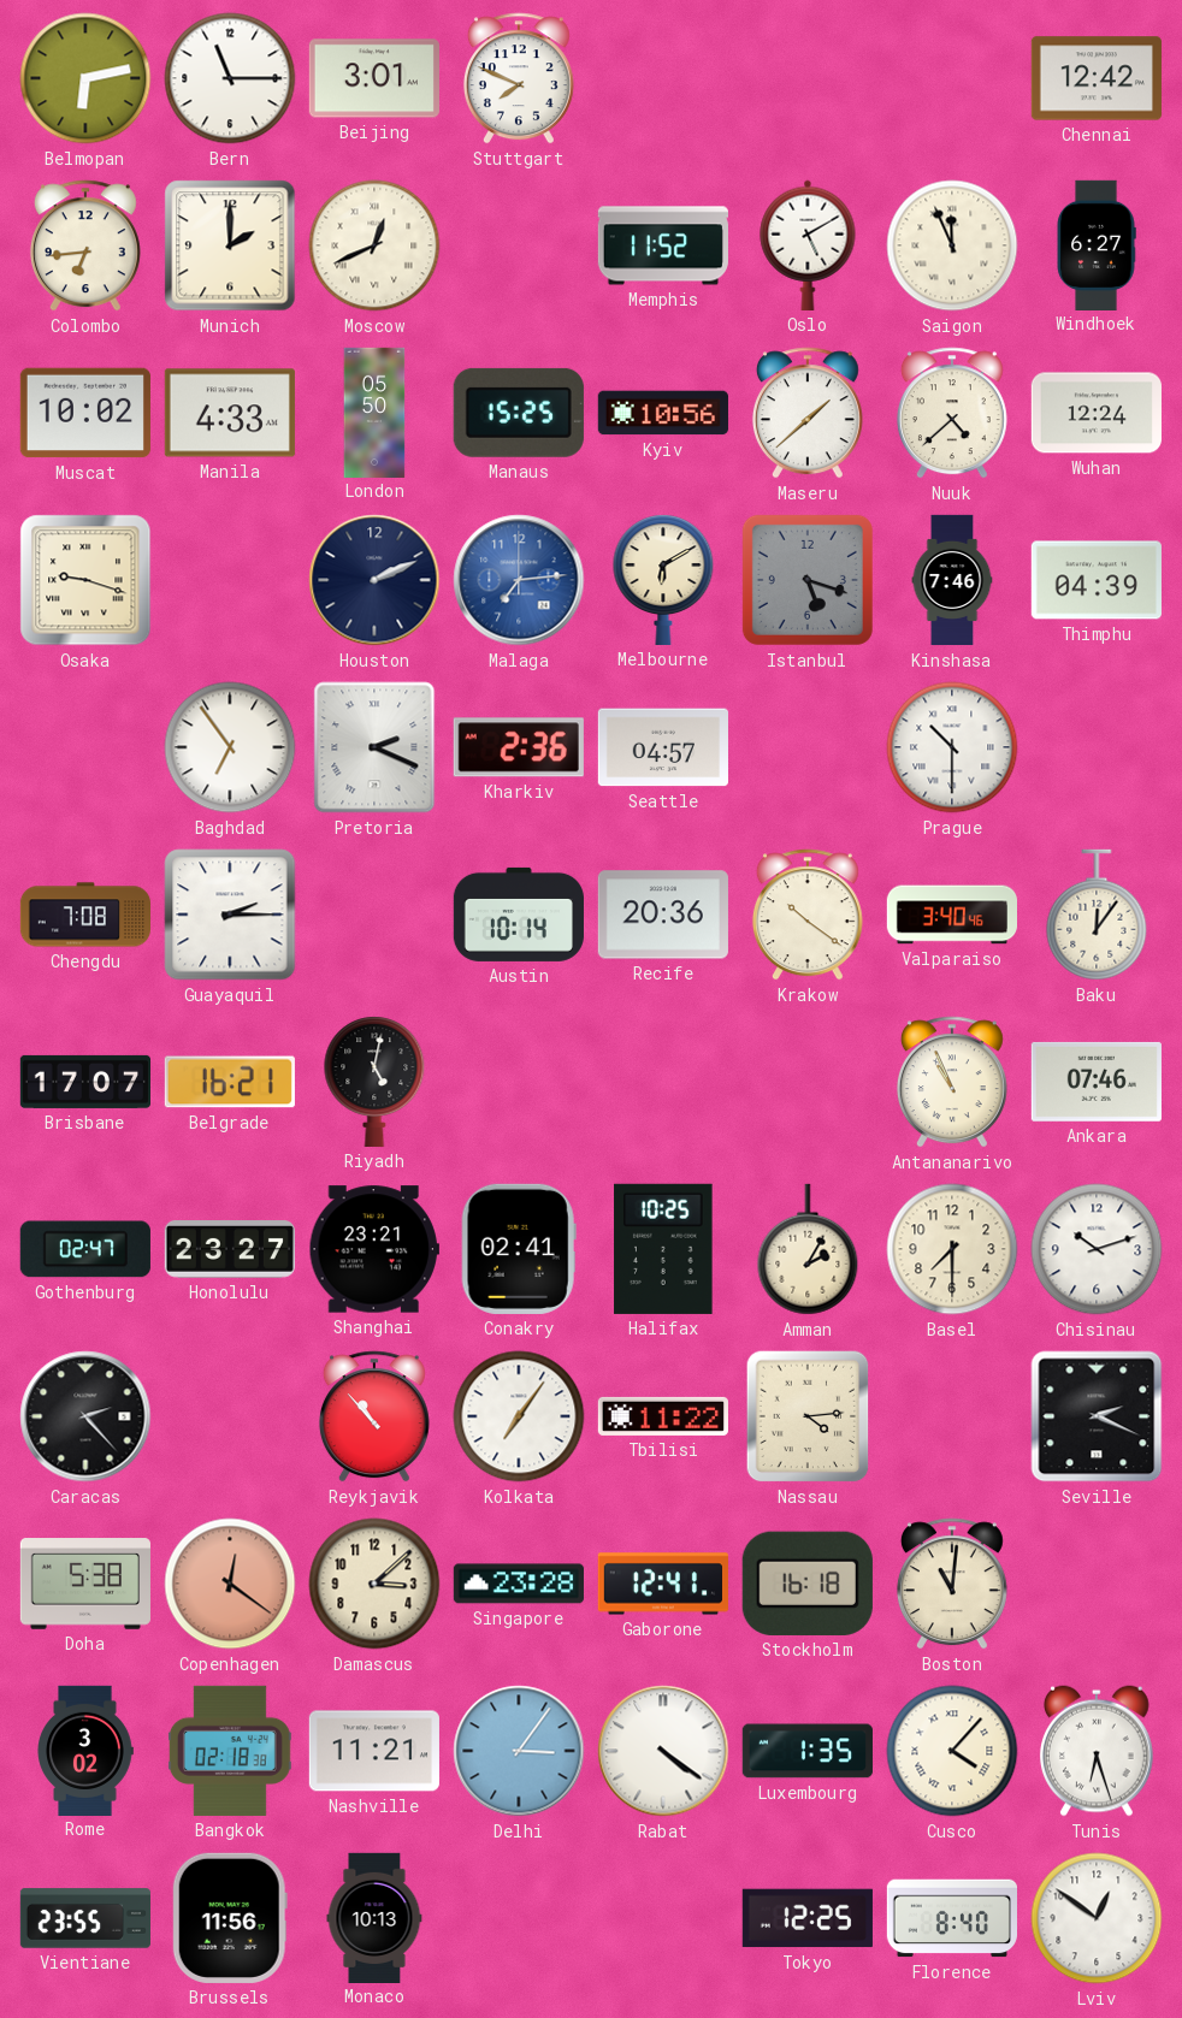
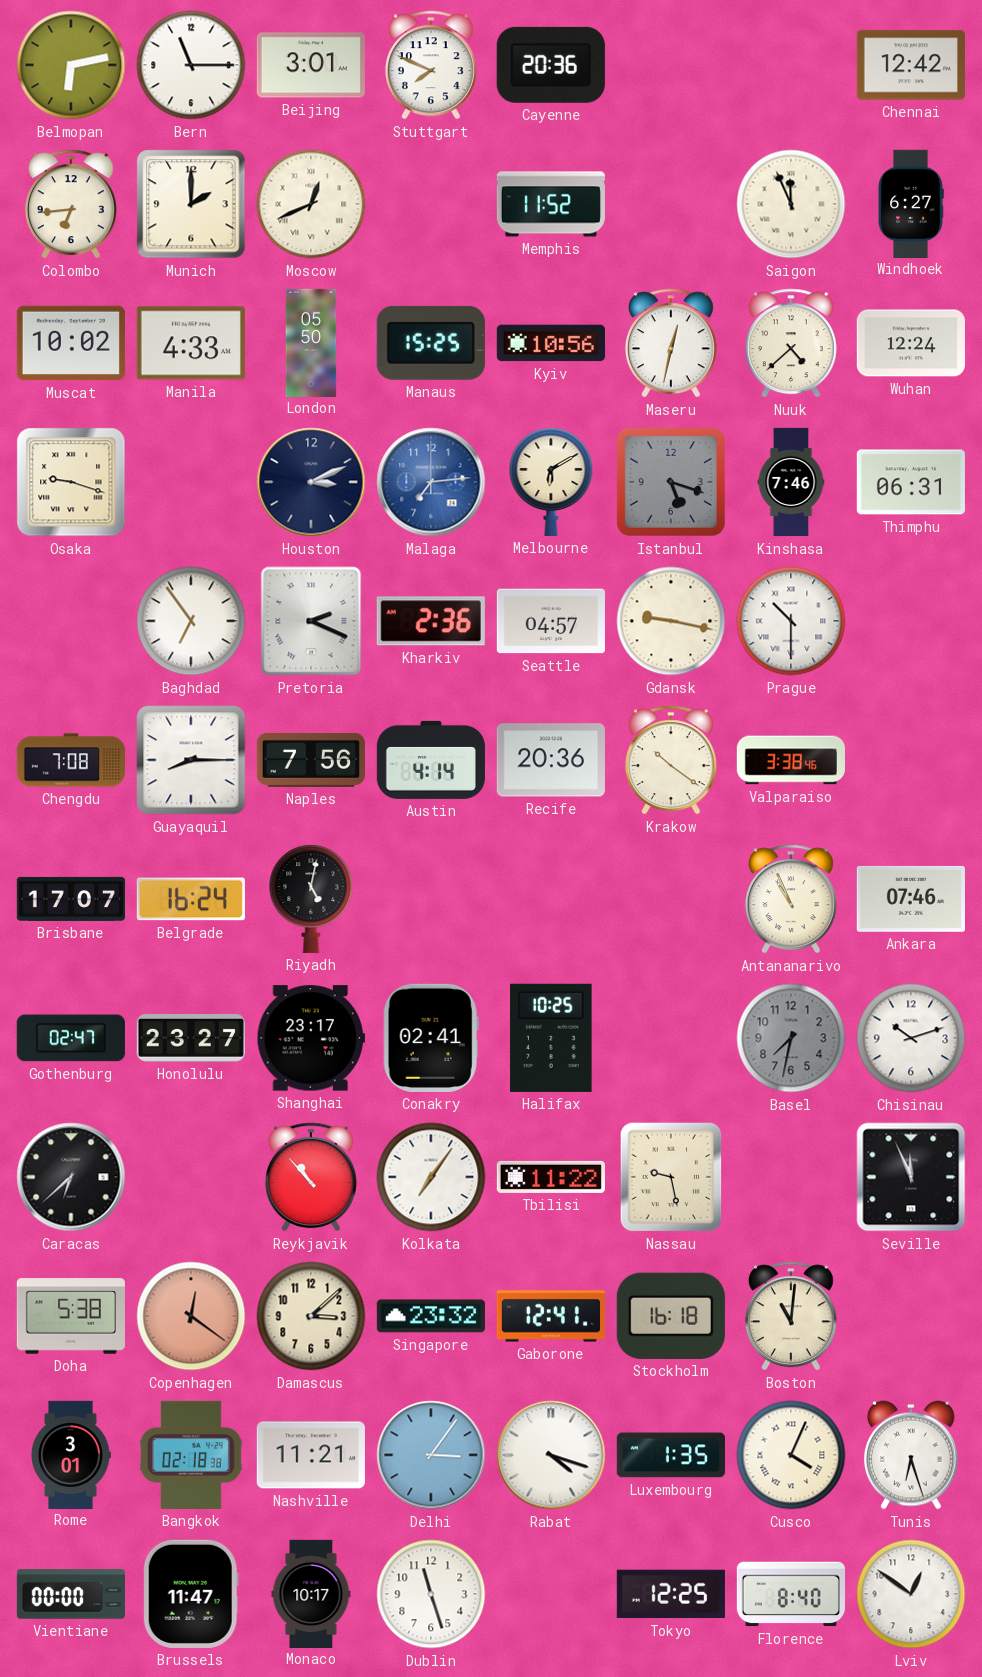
Cayenne: none -> 20:36 (551, 65)
Oslo: 5:10 -> none (808, 245)
Maseru: 1:38 -> 12:32 (671, 343)
Houston: 2:11 -> 3:11 (311, 482)
Thimphu: 04:39 -> 06:31 (911, 482)
Gdansk: none -> 9:17 (671, 621)
Guayaquil: 2:15 -> 8:15 (191, 760)
Naples: none -> 7:56 (311, 760)
Austin: 10:14 -> 4:14 (431, 760)
Valparaiso: 3:40 -> 3:38 (790, 760)
Baku: 12:06 -> none (1097, 915)
Belgrade: 16:21 -> 16:24 (191, 899)
Shanghai: 23:21 -> 23:17 (311, 1038)
Amman: 2:05 -> none (808, 1249)
Basel: 7:30 -> 7:32 (791, 1038)
Basel dial: cream -> grey (791, 1038)
Caracas: 2:23 -> 6:38 (71, 1177)
Nassau: 4:14 -> 9:28 (671, 1177)
Seville: 2:19 -> 11:56 (911, 1177)
Singapore: 23:28 -> 23:32 (431, 1316)
Rome: 3:02 -> 3:01 (71, 1454)
Rabat: 4:21 -> 4:18 (551, 1455)
Cusco: 4:07 -> 4:04 (791, 1455)
Vientiane: 23:55 -> 00:00 (71, 1594)
Brussels: 11:56 -> 11:47 (191, 1594)
Monaco: 10:13 -> 10:17 (311, 1593)
Dublin: none -> 11:27 (431, 1594)
